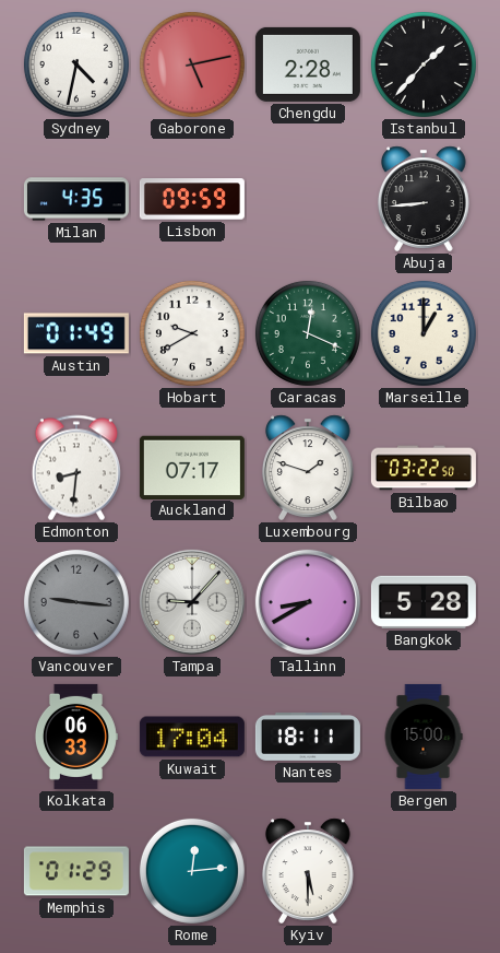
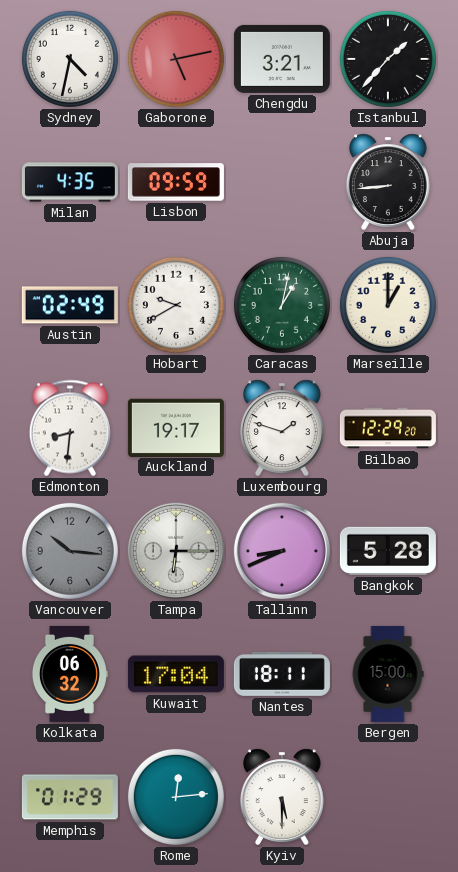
Chengdu: 2:28 -> 3:21 (282, 59)
Austin: 01:49 -> 02:49 (70, 305)
Caracas: 12:19 -> 1:02 (282, 305)
Auckland: 07:17 -> 19:17 (176, 427)
Bilbao: 03:22 -> 12:29 (388, 428)
Vancouver: 9:16 -> 10:16 (70, 551)
Tampa: 9:07 -> 6:15 (176, 551)
Tallinn: 8:40 -> 8:41 (282, 551)
Kolkata: 06:33 -> 06:32 (69, 674)
